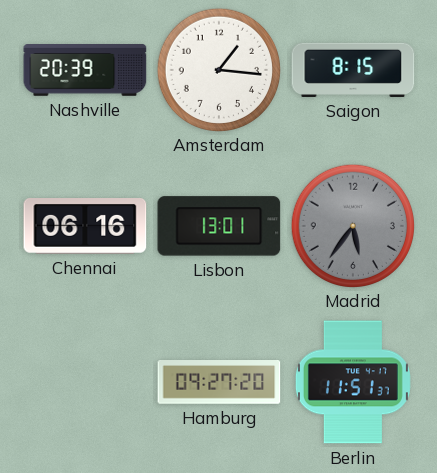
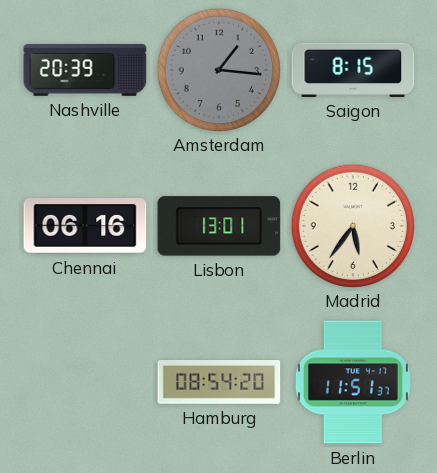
Amsterdam dial: white -> grey (218, 69)
Madrid dial: grey -> cream (352, 225)
Hamburg: 09:27 -> 08:54 (219, 383)
